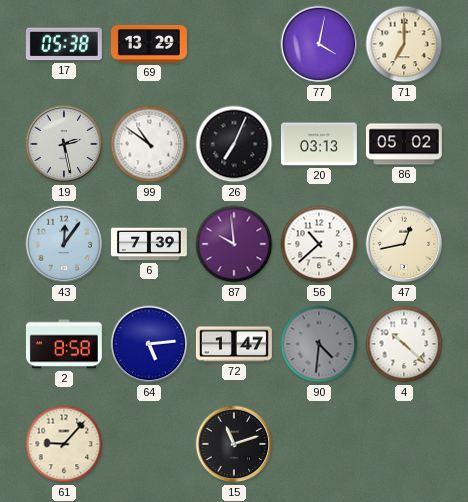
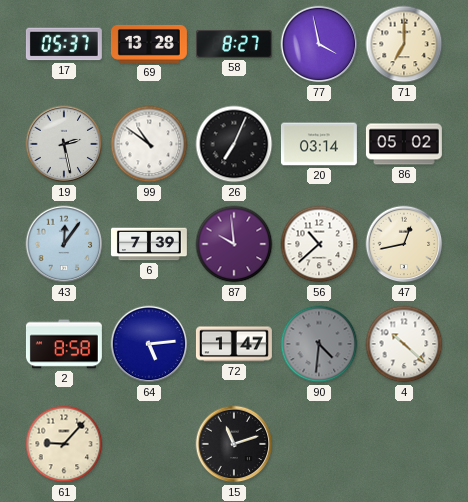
17: 05:38 -> 05:37 (64, 44)
69: 13:29 -> 13:28 (149, 44)
58: none -> 8:27 (234, 44)
77: 4:02 -> 3:58 (319, 44)
20: 03:13 -> 03:14 (319, 144)
